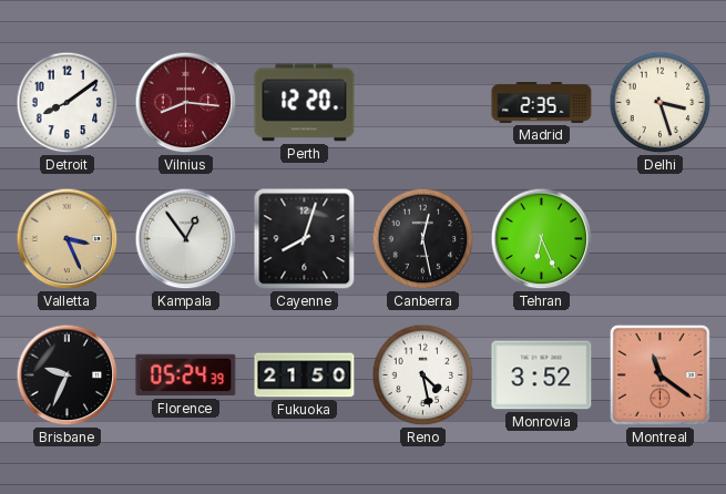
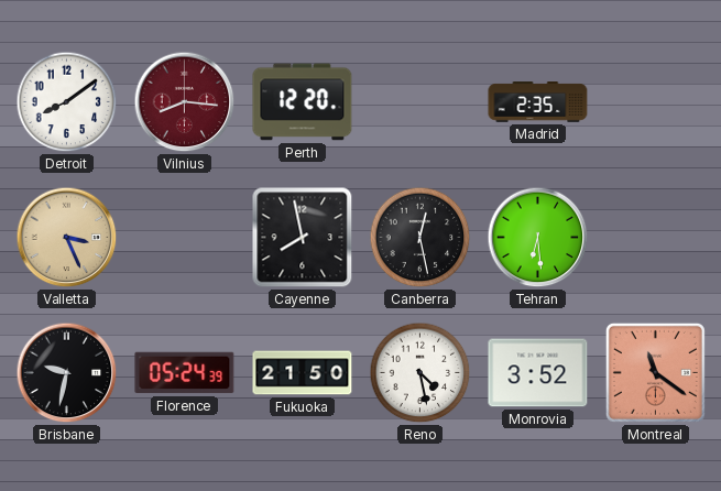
Delhi: 3:27 -> none (661, 103)
Kampala: 12:54 -> none (186, 239)
Cayenne: 8:03 -> 7:58 (303, 238)
Tehran: 6:26 -> 6:29 (538, 238)
Brisbane: 9:34 -> 9:32 (67, 373)
